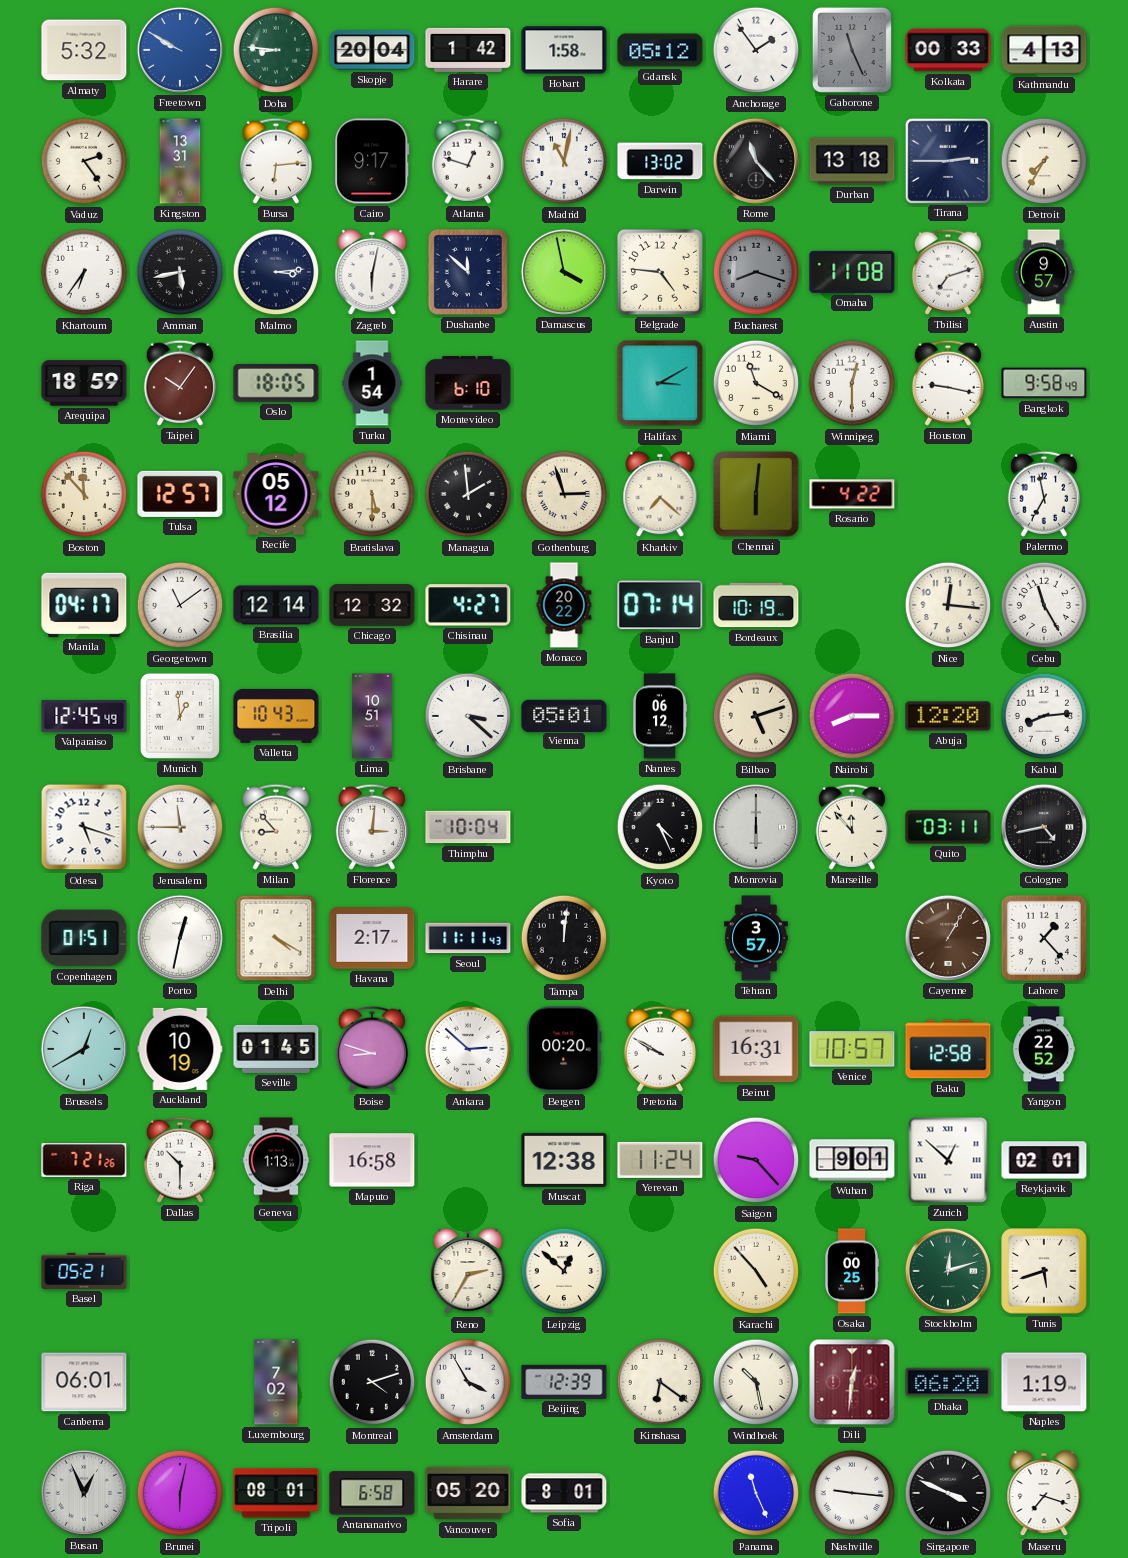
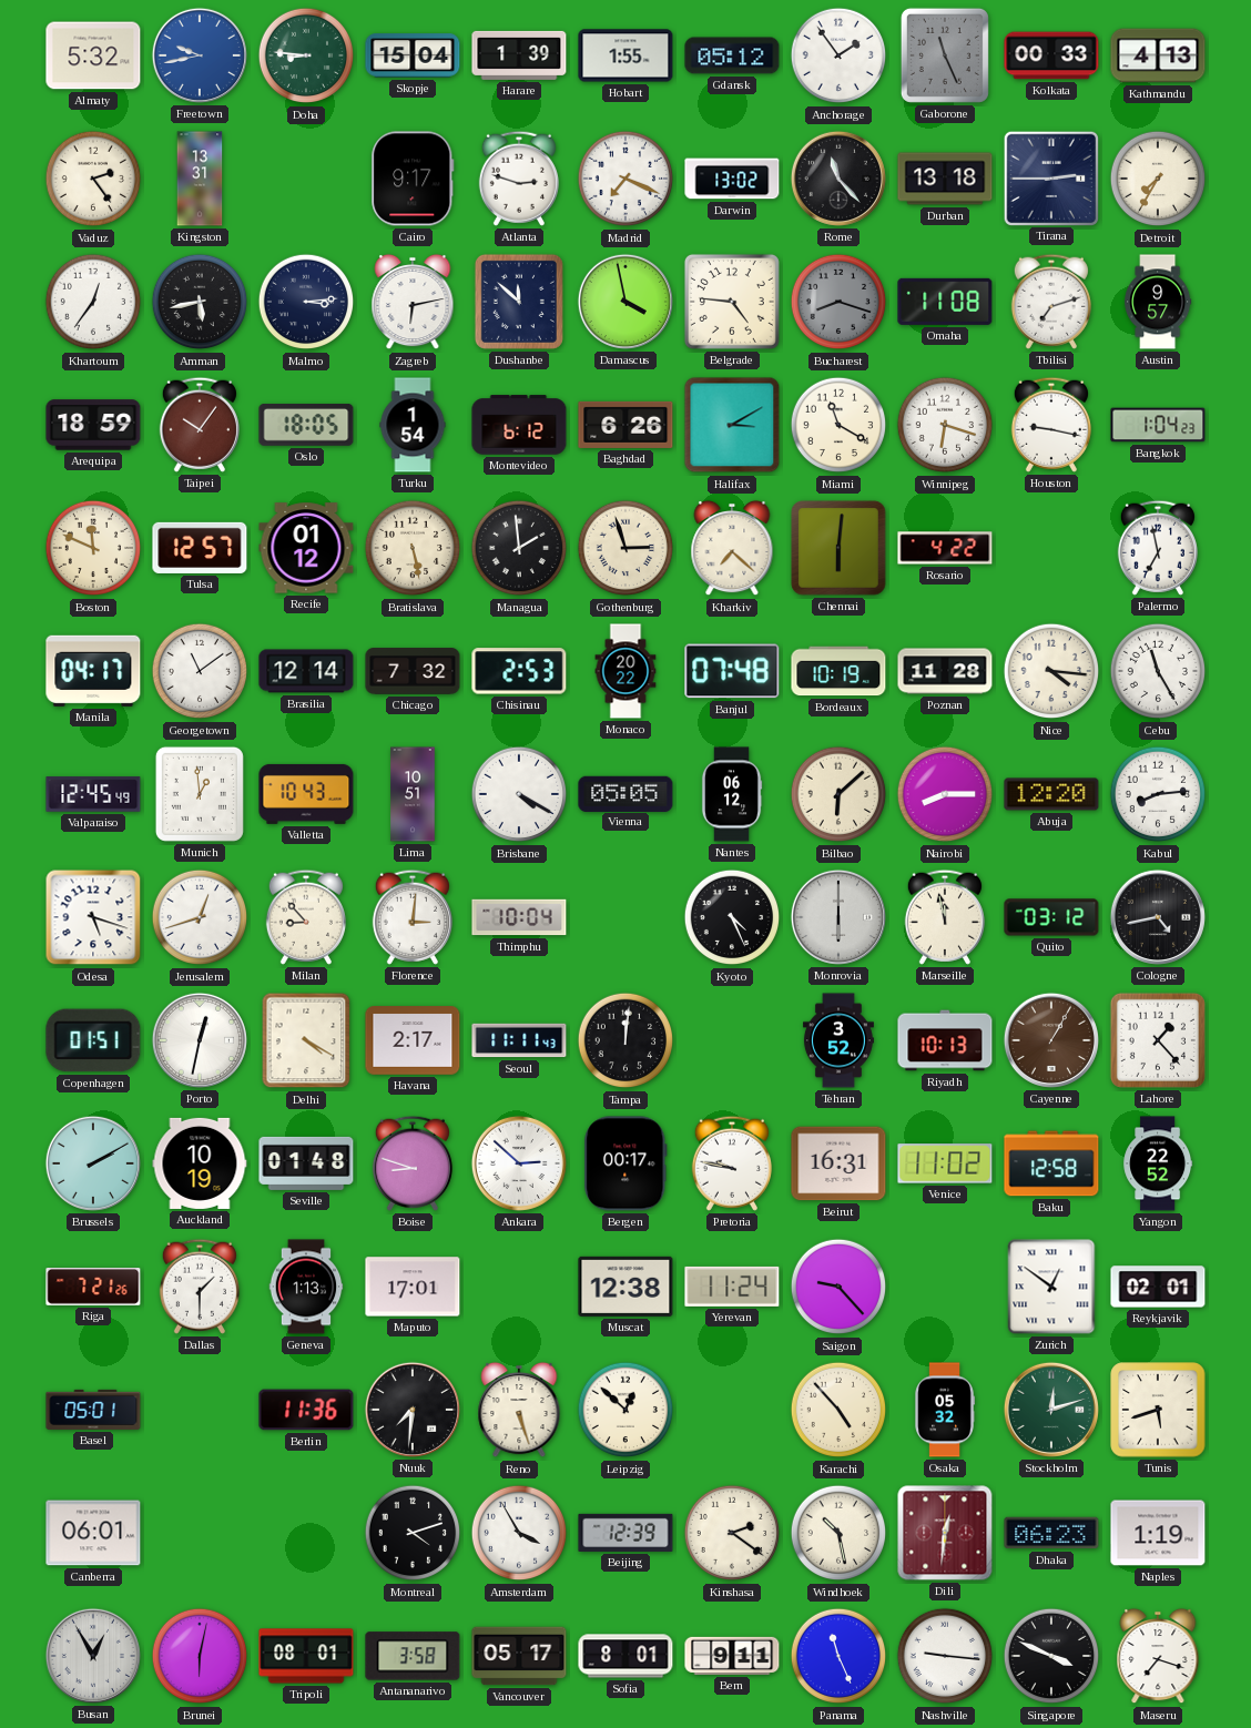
Freetown: 9:50 -> 9:43 (200, 55)
Skopje: 20:04 -> 15:04 (413, 55)
Harare: 1:42 -> 1:39 (519, 55)
Hobart: 1:58 -> 1:55 (625, 55)
Bursa: 6:14 -> none (276, 161)
Atlanta: 12:48 -> 2:48 (519, 179)
Madrid: 11:02 -> 7:19 (625, 179)
Khartoum: 6:36 -> 12:36 (93, 302)
Zagreb: 6:02 -> 6:13 (413, 302)
Montevideo: 6:10 -> 6:12 (519, 425)
Baghdad: none -> 6:26 (625, 425)
Winnipeg: 12:30 -> 6:18 (945, 425)
Bangkok: 9:58 -> 1:04 (1158, 425)
Boston: 11:53 -> 11:49 (93, 548)
Recife: 05:12 -> 01:12 (306, 548)
Bratislava: 5:30 -> 5:28 (413, 548)
Chicago: 12:32 -> 7:32 (413, 671)
Chisinau: 4:27 -> 2:53 (519, 671)
Banjul: 07:14 -> 07:48 (732, 671)
Poznan: none -> 11:28 (945, 671)
Nice: 12:16 -> 4:16 (1051, 671)
Brisbane: 3:22 -> 4:20 (519, 794)
Vienna: 05:01 -> 05:05 (625, 793)
Bilbao: 5:12 -> 6:08 (838, 794)
Jerusalem: 11:45 -> 12:42 (200, 917)
Marseille: 11:53 -> 11:58 (945, 917)
Quito: 03:11 -> 03:12 (1051, 917)
Tehran: 3:57 -> 3:52 (838, 1040)
Riyadh: none -> 10:13 (945, 1040)
Brussels: 12:40 -> 2:10 (93, 1163)
Seville: 01:45 -> 01:48 (306, 1163)
Bergen: 00:20 -> 00:17 (625, 1163)
Pretoria: 9:50 -> 9:47 (732, 1163)
Venice: 10:57 -> 11:02 (945, 1163)
Dallas: 10:30 -> 1:30 (200, 1287)
Maputo: 16:58 -> 17:01 (413, 1287)
Wuhan: 9:01 -> none (852, 1160)
Zurich: 12:52 -> 12:51 (1051, 1287)
Basel: 05:21 -> 05:01 (93, 1410)
Berlin: none -> 11:36 (306, 1410)
Nuuk: none -> 7:31 (413, 1410)
Reno: 2:35 -> 5:27 (519, 1410)
Osaka: 00:25 -> 05:32 (945, 1410)
Luxembourg: 7:02 -> none (276, 1382)
Kinshasa: 6:21 -> 2:21 (732, 1533)
Dhaka: 06:20 -> 06:23 (1051, 1533)
Busan: 12:56 -> 12:55 (93, 1656)
Antananarivo: 6:58 -> 3:58 (413, 1656)
Vancouver: 05:20 -> 05:17 (519, 1656)
Bern: none -> 9:11 (732, 1656)
